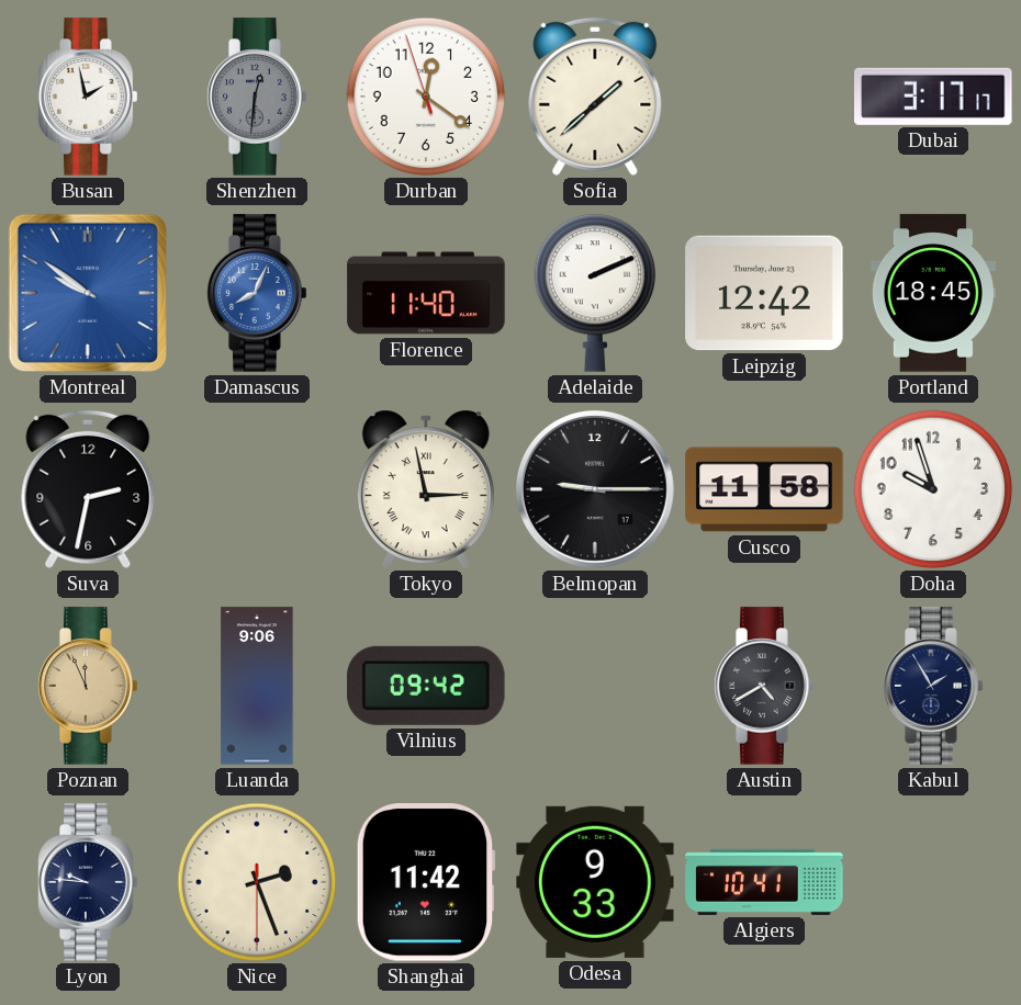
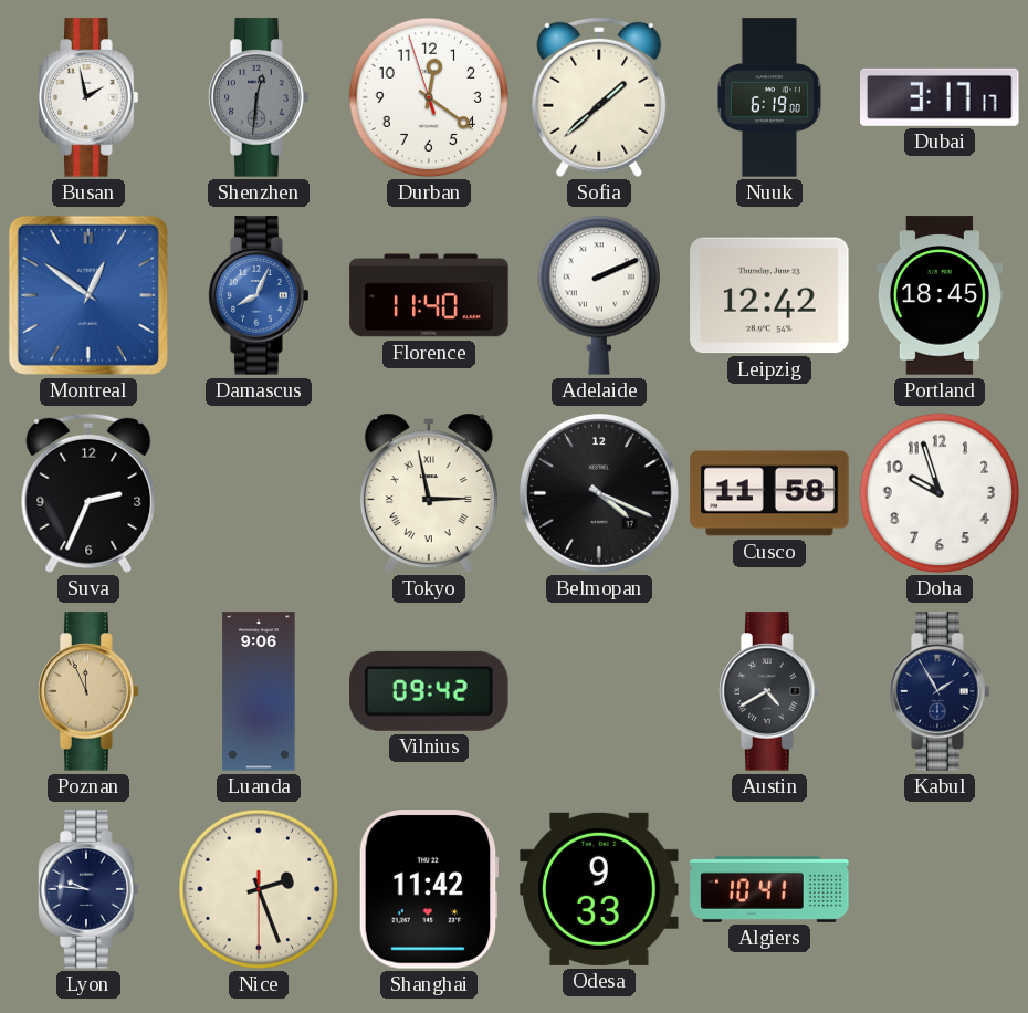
Nuuk: none -> 6:19 (769, 97)
Montreal: 9:51 -> 12:51 (88, 295)
Suva: 2:32 -> 2:34 (88, 493)
Belmopan: 9:15 -> 4:19 (599, 493)
